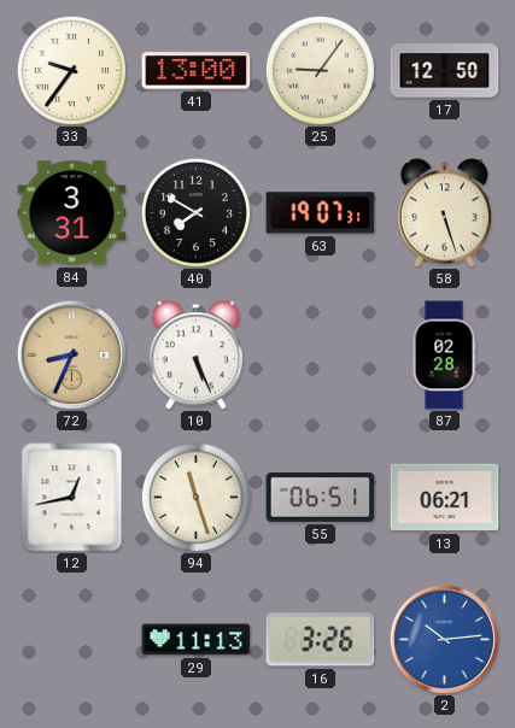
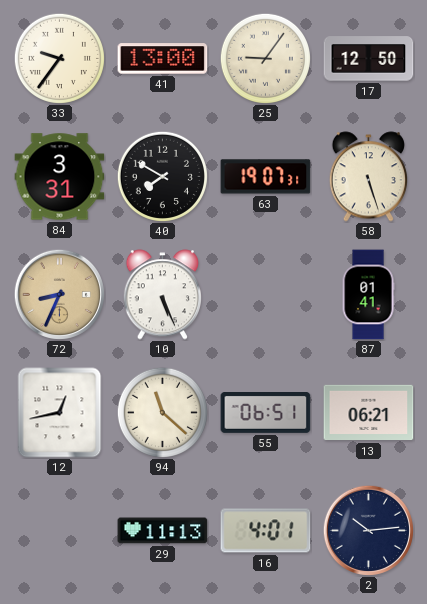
87: 02:28 -> 01:41 (368, 295)
94: 11:27 -> 11:22 (162, 412)
16: 3:26 -> 4:01 (266, 531)
2 dial: blue -> navy (368, 530)
